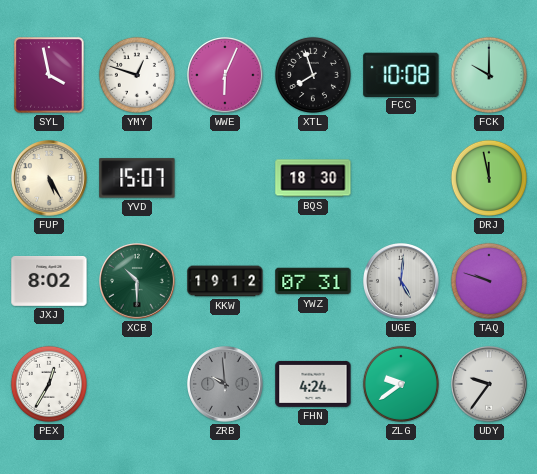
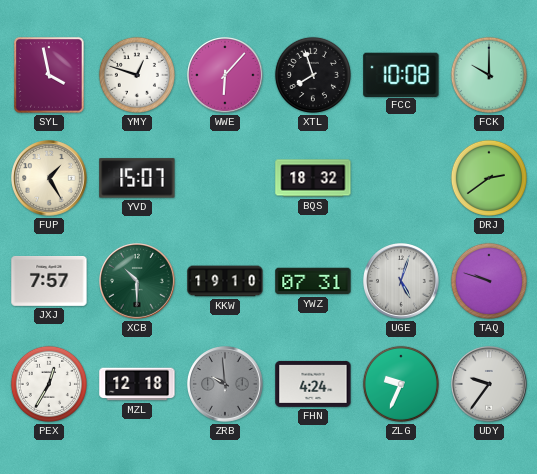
WWE: 6:04 -> 6:07 (225, 75)
FUP: 5:25 -> 1:25 (49, 178)
BQS: 18:30 -> 18:32 (313, 178)
DRJ: 11:58 -> 2:39 (489, 178)
JXJ: 8:02 -> 7:57 (49, 282)
KKW: 19:12 -> 19:10 (225, 281)
UGE: 5:01 -> 5:03 (401, 281)
MZL: none -> 12:18 (137, 384)
ZLG: 9:39 -> 9:34 (401, 384)
